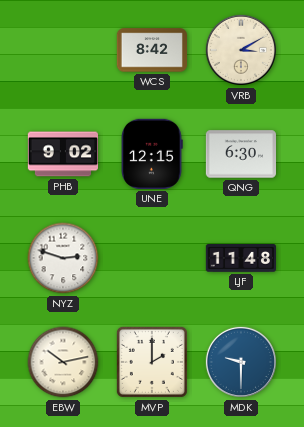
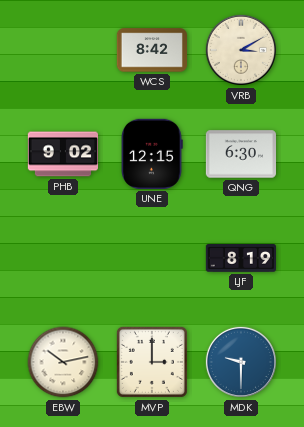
NYZ: 2:48 -> none (63, 258)
LJF: 11:48 -> 8:19 (240, 258)
MVP: 2:00 -> 3:00 (152, 362)
